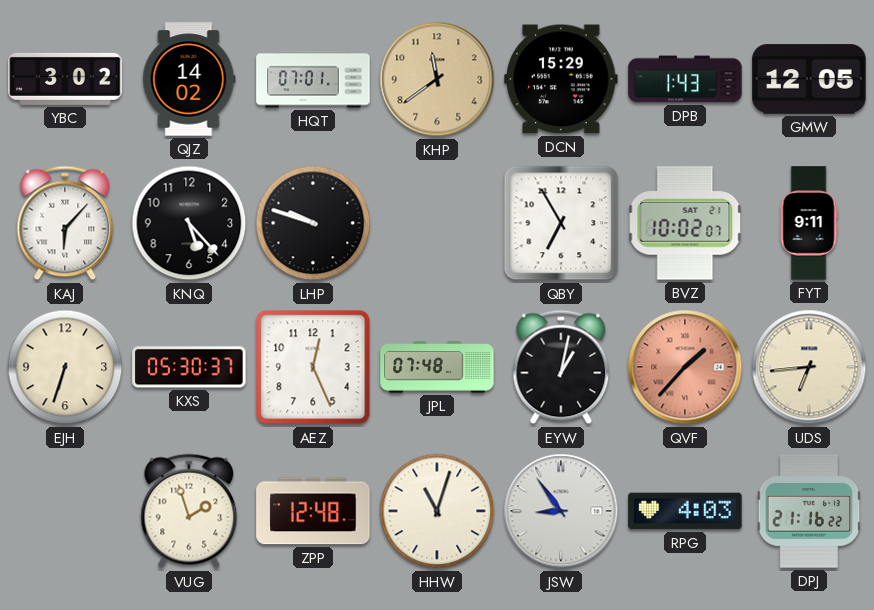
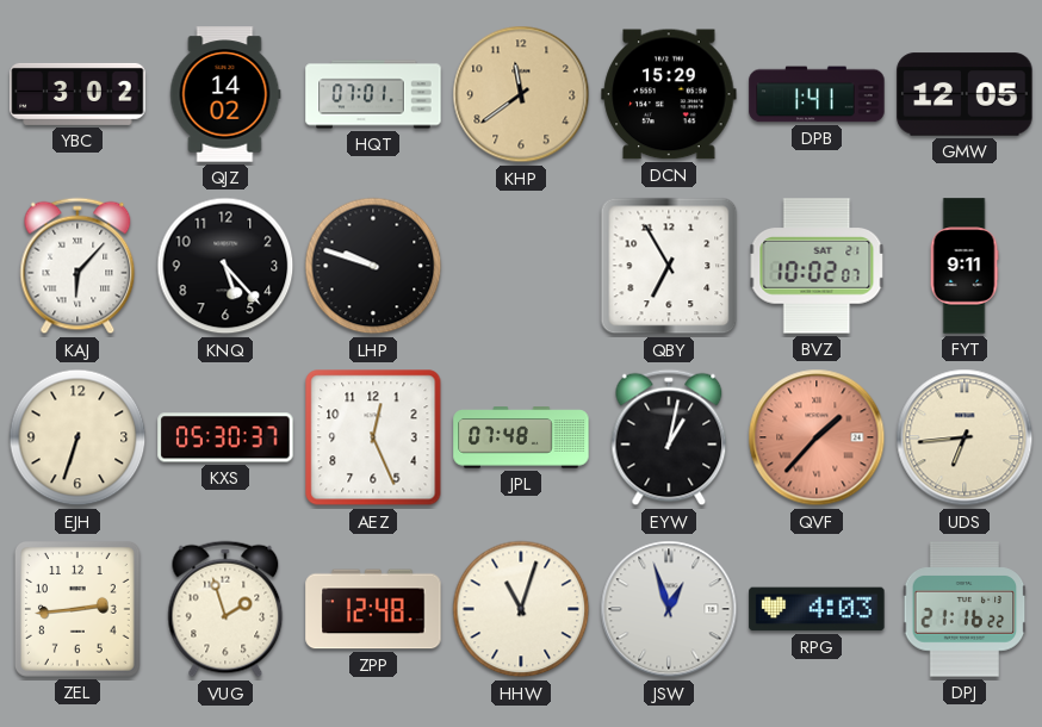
DPB: 1:43 -> 1:41 (817, 94)
ZEL: none -> 2:44 (77, 610)
JSW: 8:54 -> 12:57 (669, 609)
